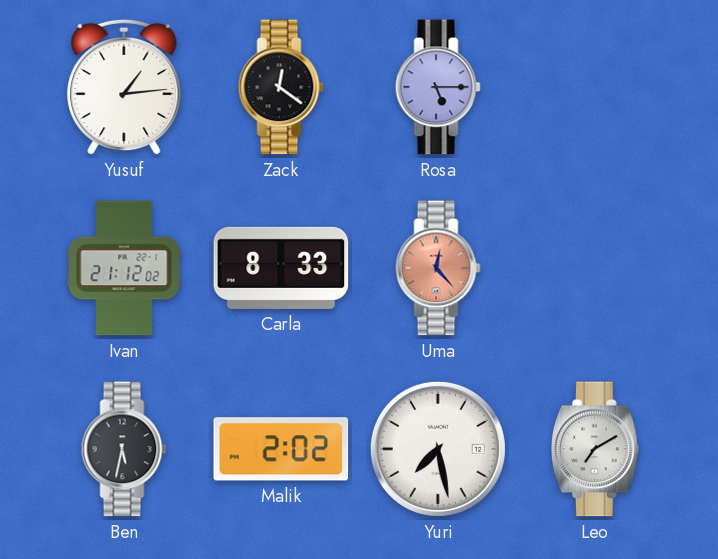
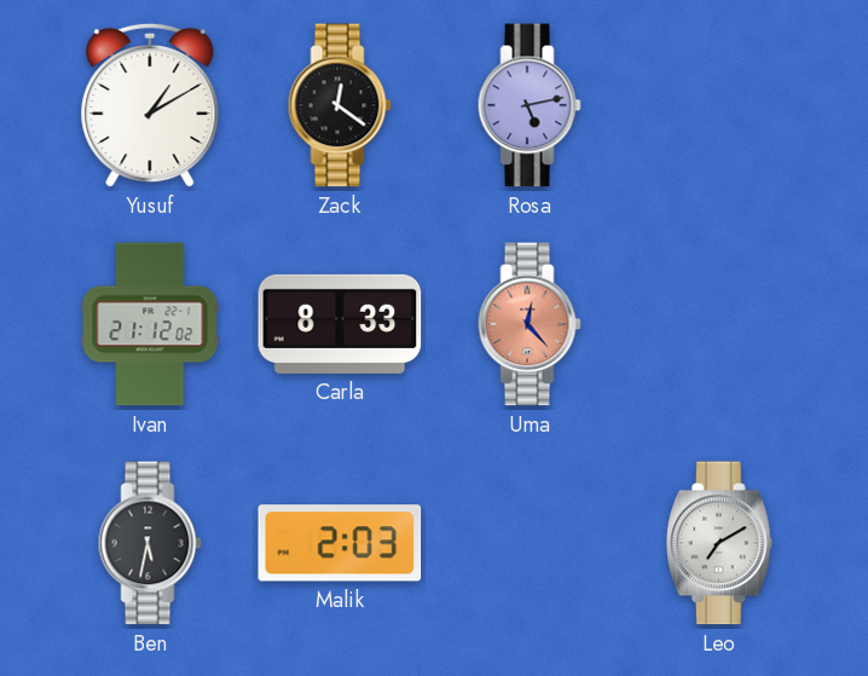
Yusuf: 1:14 -> 1:10 (150, 105)
Rosa: 5:15 -> 5:13 (530, 105)
Malik: 2:02 -> 2:03 (340, 543)
Yuri: 7:28 -> none (438, 449)
